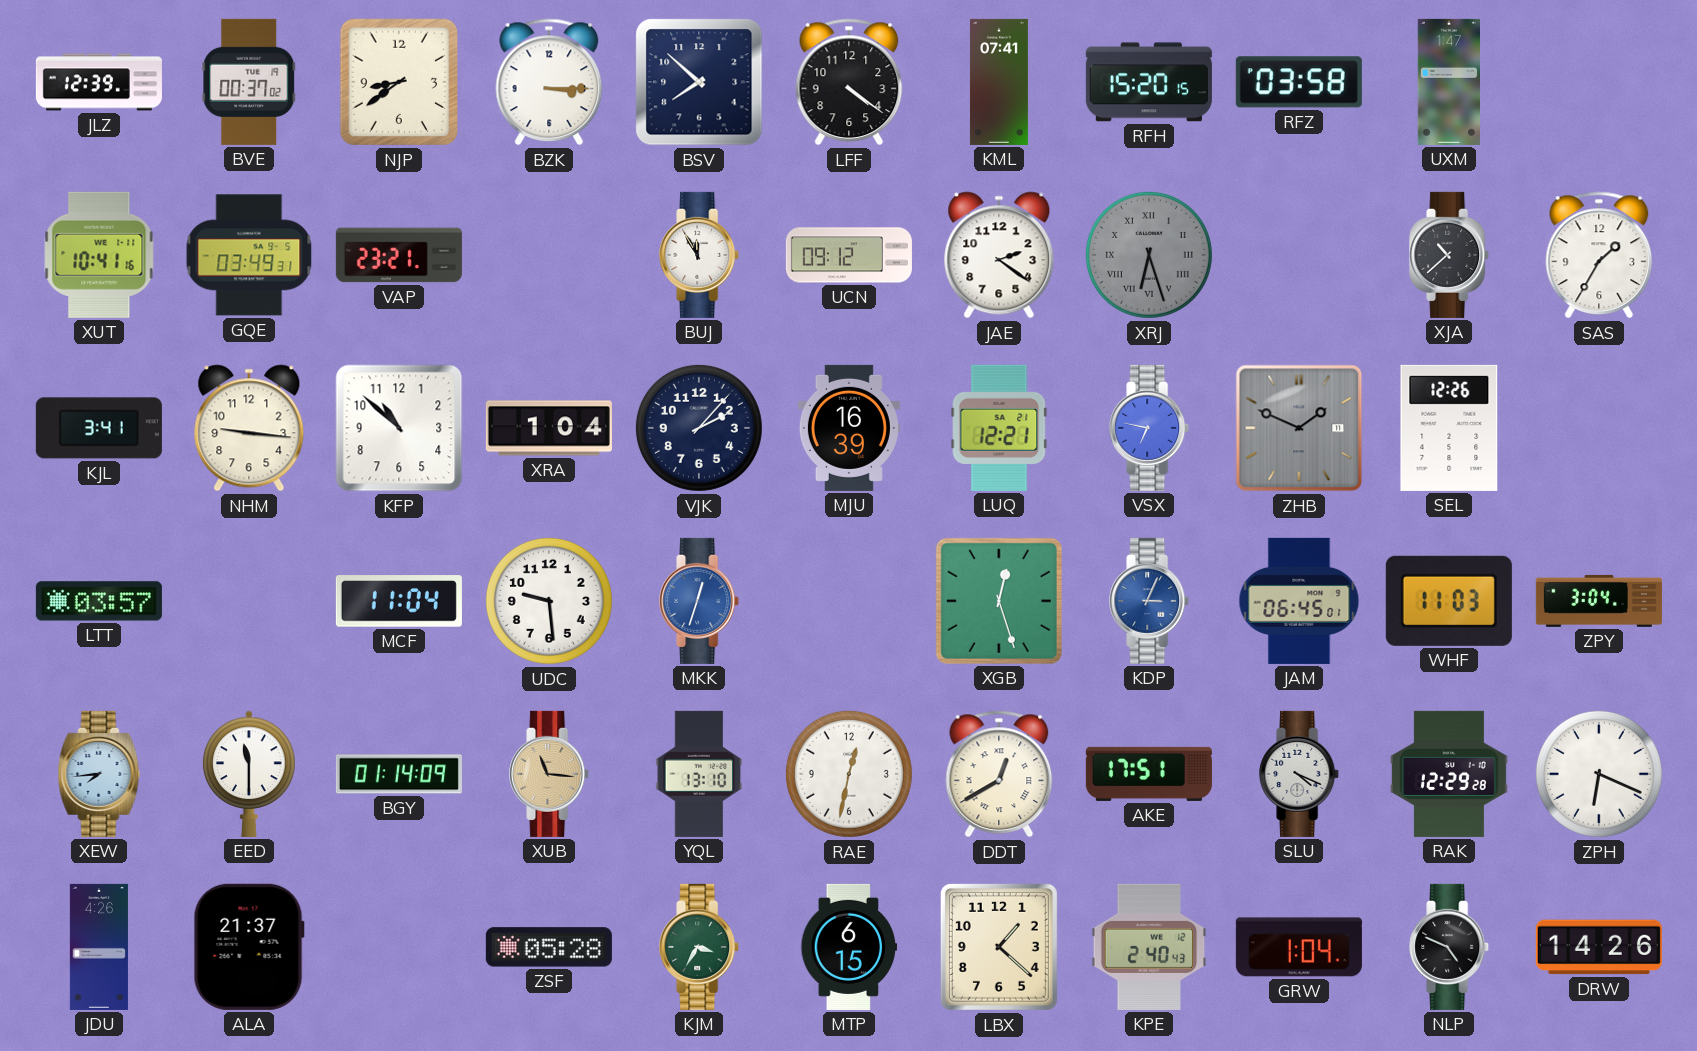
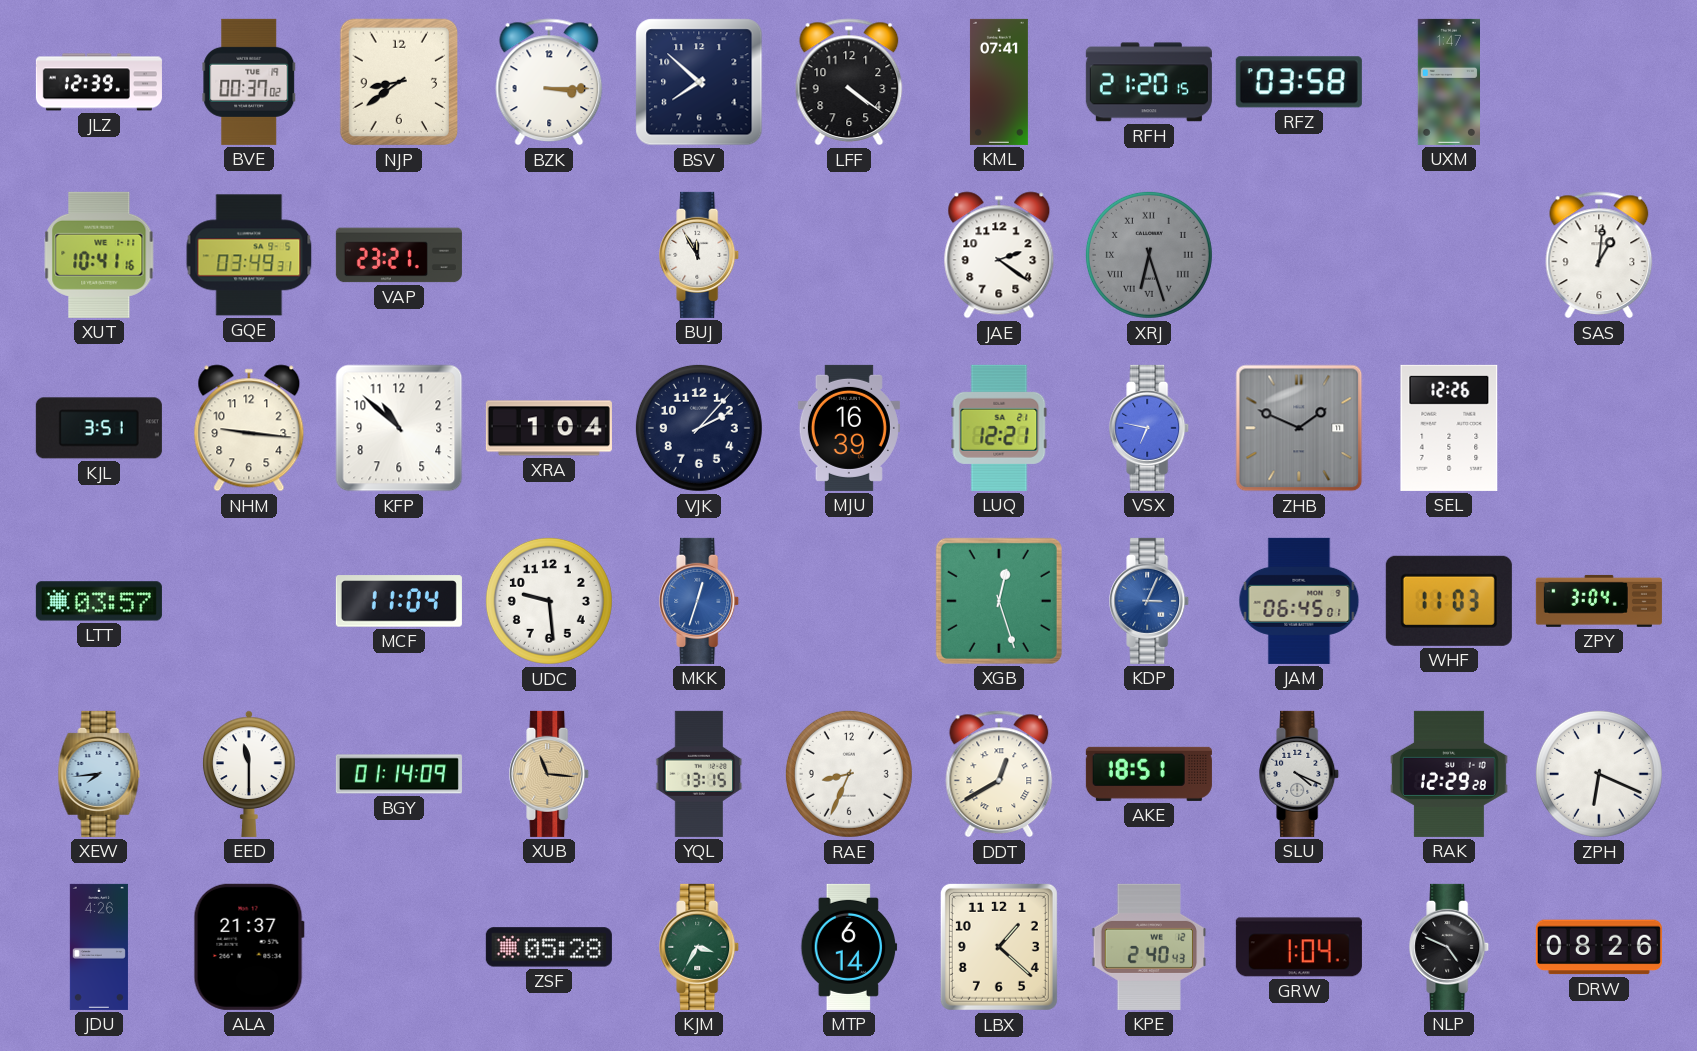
RFH: 15:20 -> 21:20 (1149, 82)
UCN: 09:12 -> none (849, 255)
XJA: 10:38 -> none (1450, 255)
SAS: 1:35 -> 1:01 (1599, 255)
KJL: 3:41 -> 3:51 (99, 428)
YQL: 13:10 -> 13:15 (699, 774)
RAE: 12:32 -> 8:34 (849, 774)
AKE: 17:51 -> 18:51 (1149, 774)
MTP: 6:15 -> 6:14 (849, 947)
DRW: 14:26 -> 08:26 (1599, 947)
